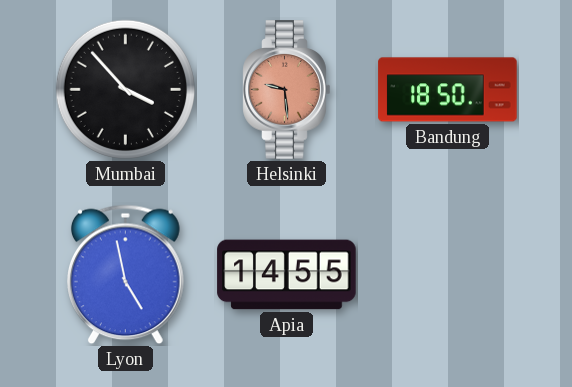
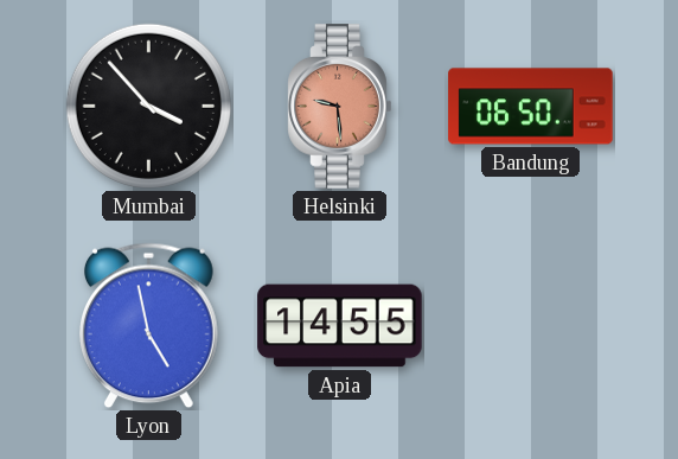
Bandung: 18:50 -> 06:50 (531, 107)
